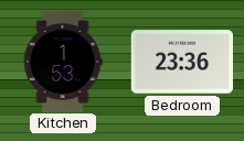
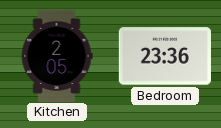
Kitchen: 1:53 -> 2:05 (57, 55)
